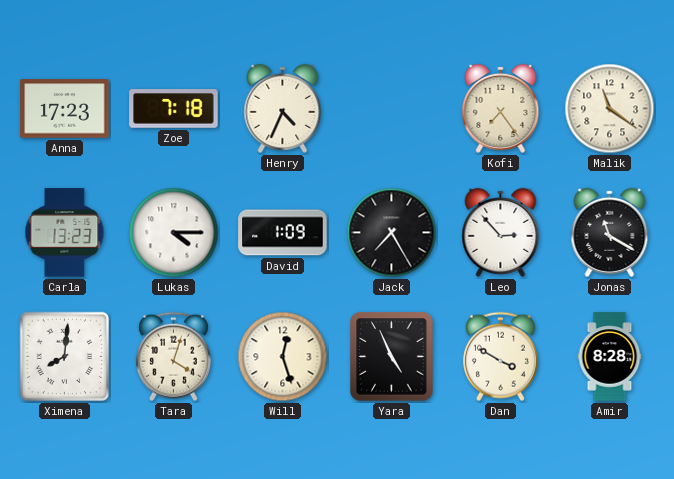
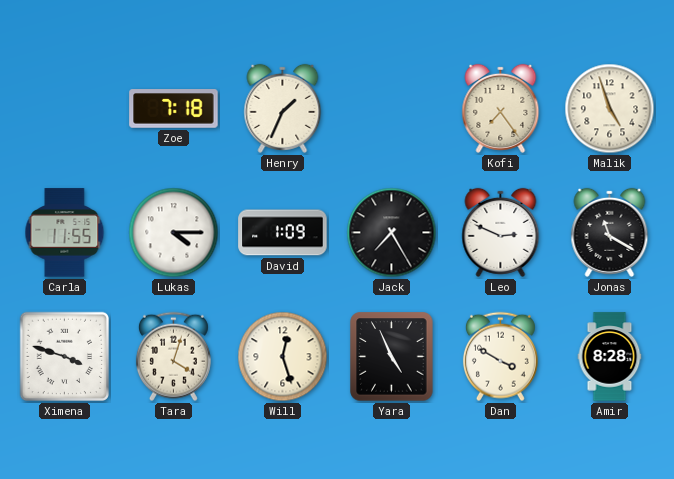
Anna: 17:23 -> none (65, 109)
Henry: 4:34 -> 1:34 (283, 108)
Malik: 11:21 -> 4:57 (610, 109)
Carla: 13:23 -> 11:55 (65, 233)
Leo: 2:53 -> 2:49 (501, 232)
Ximena: 8:01 -> 3:48 (65, 357)
